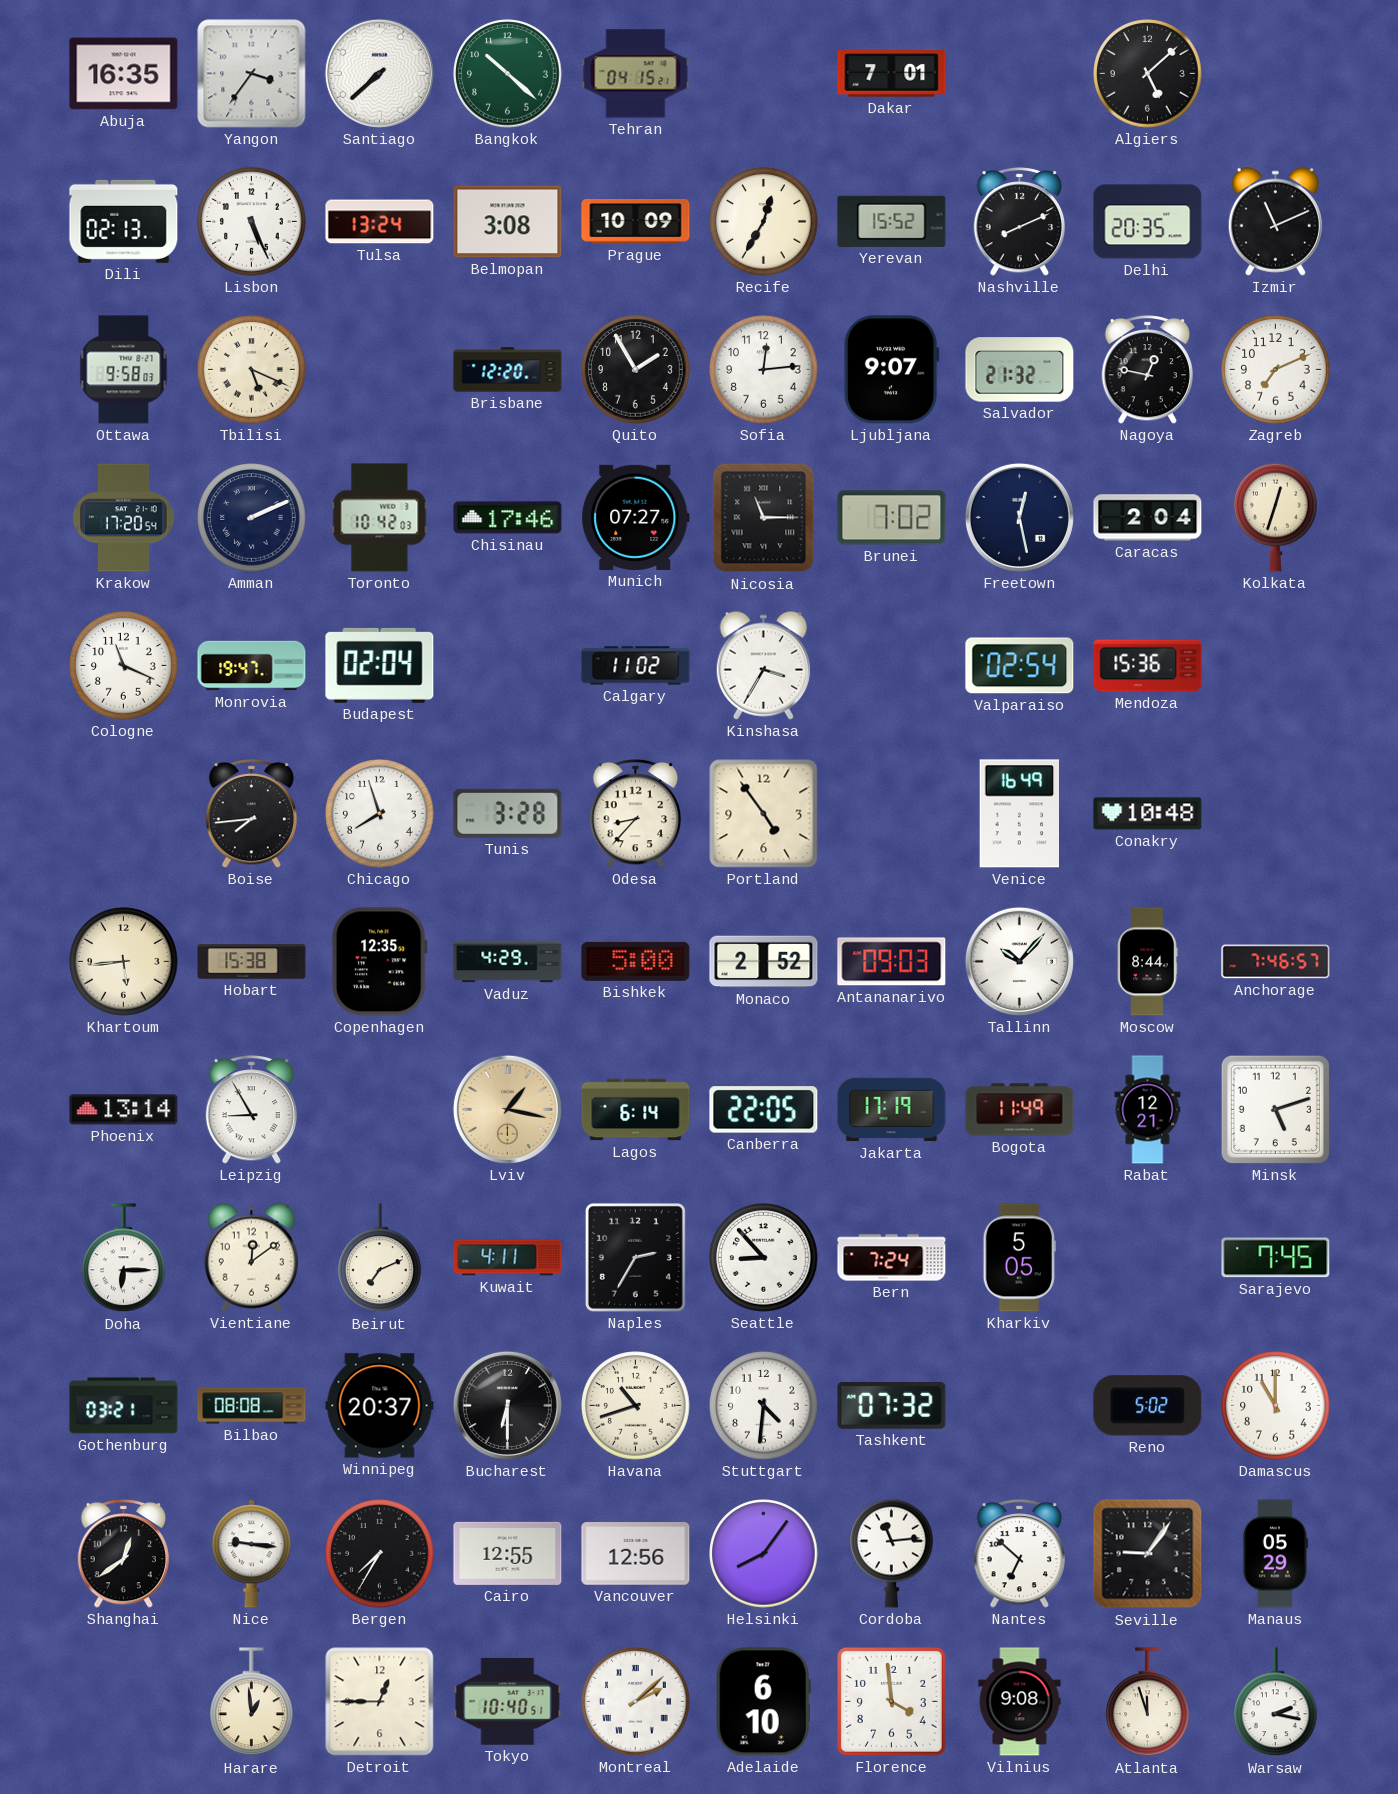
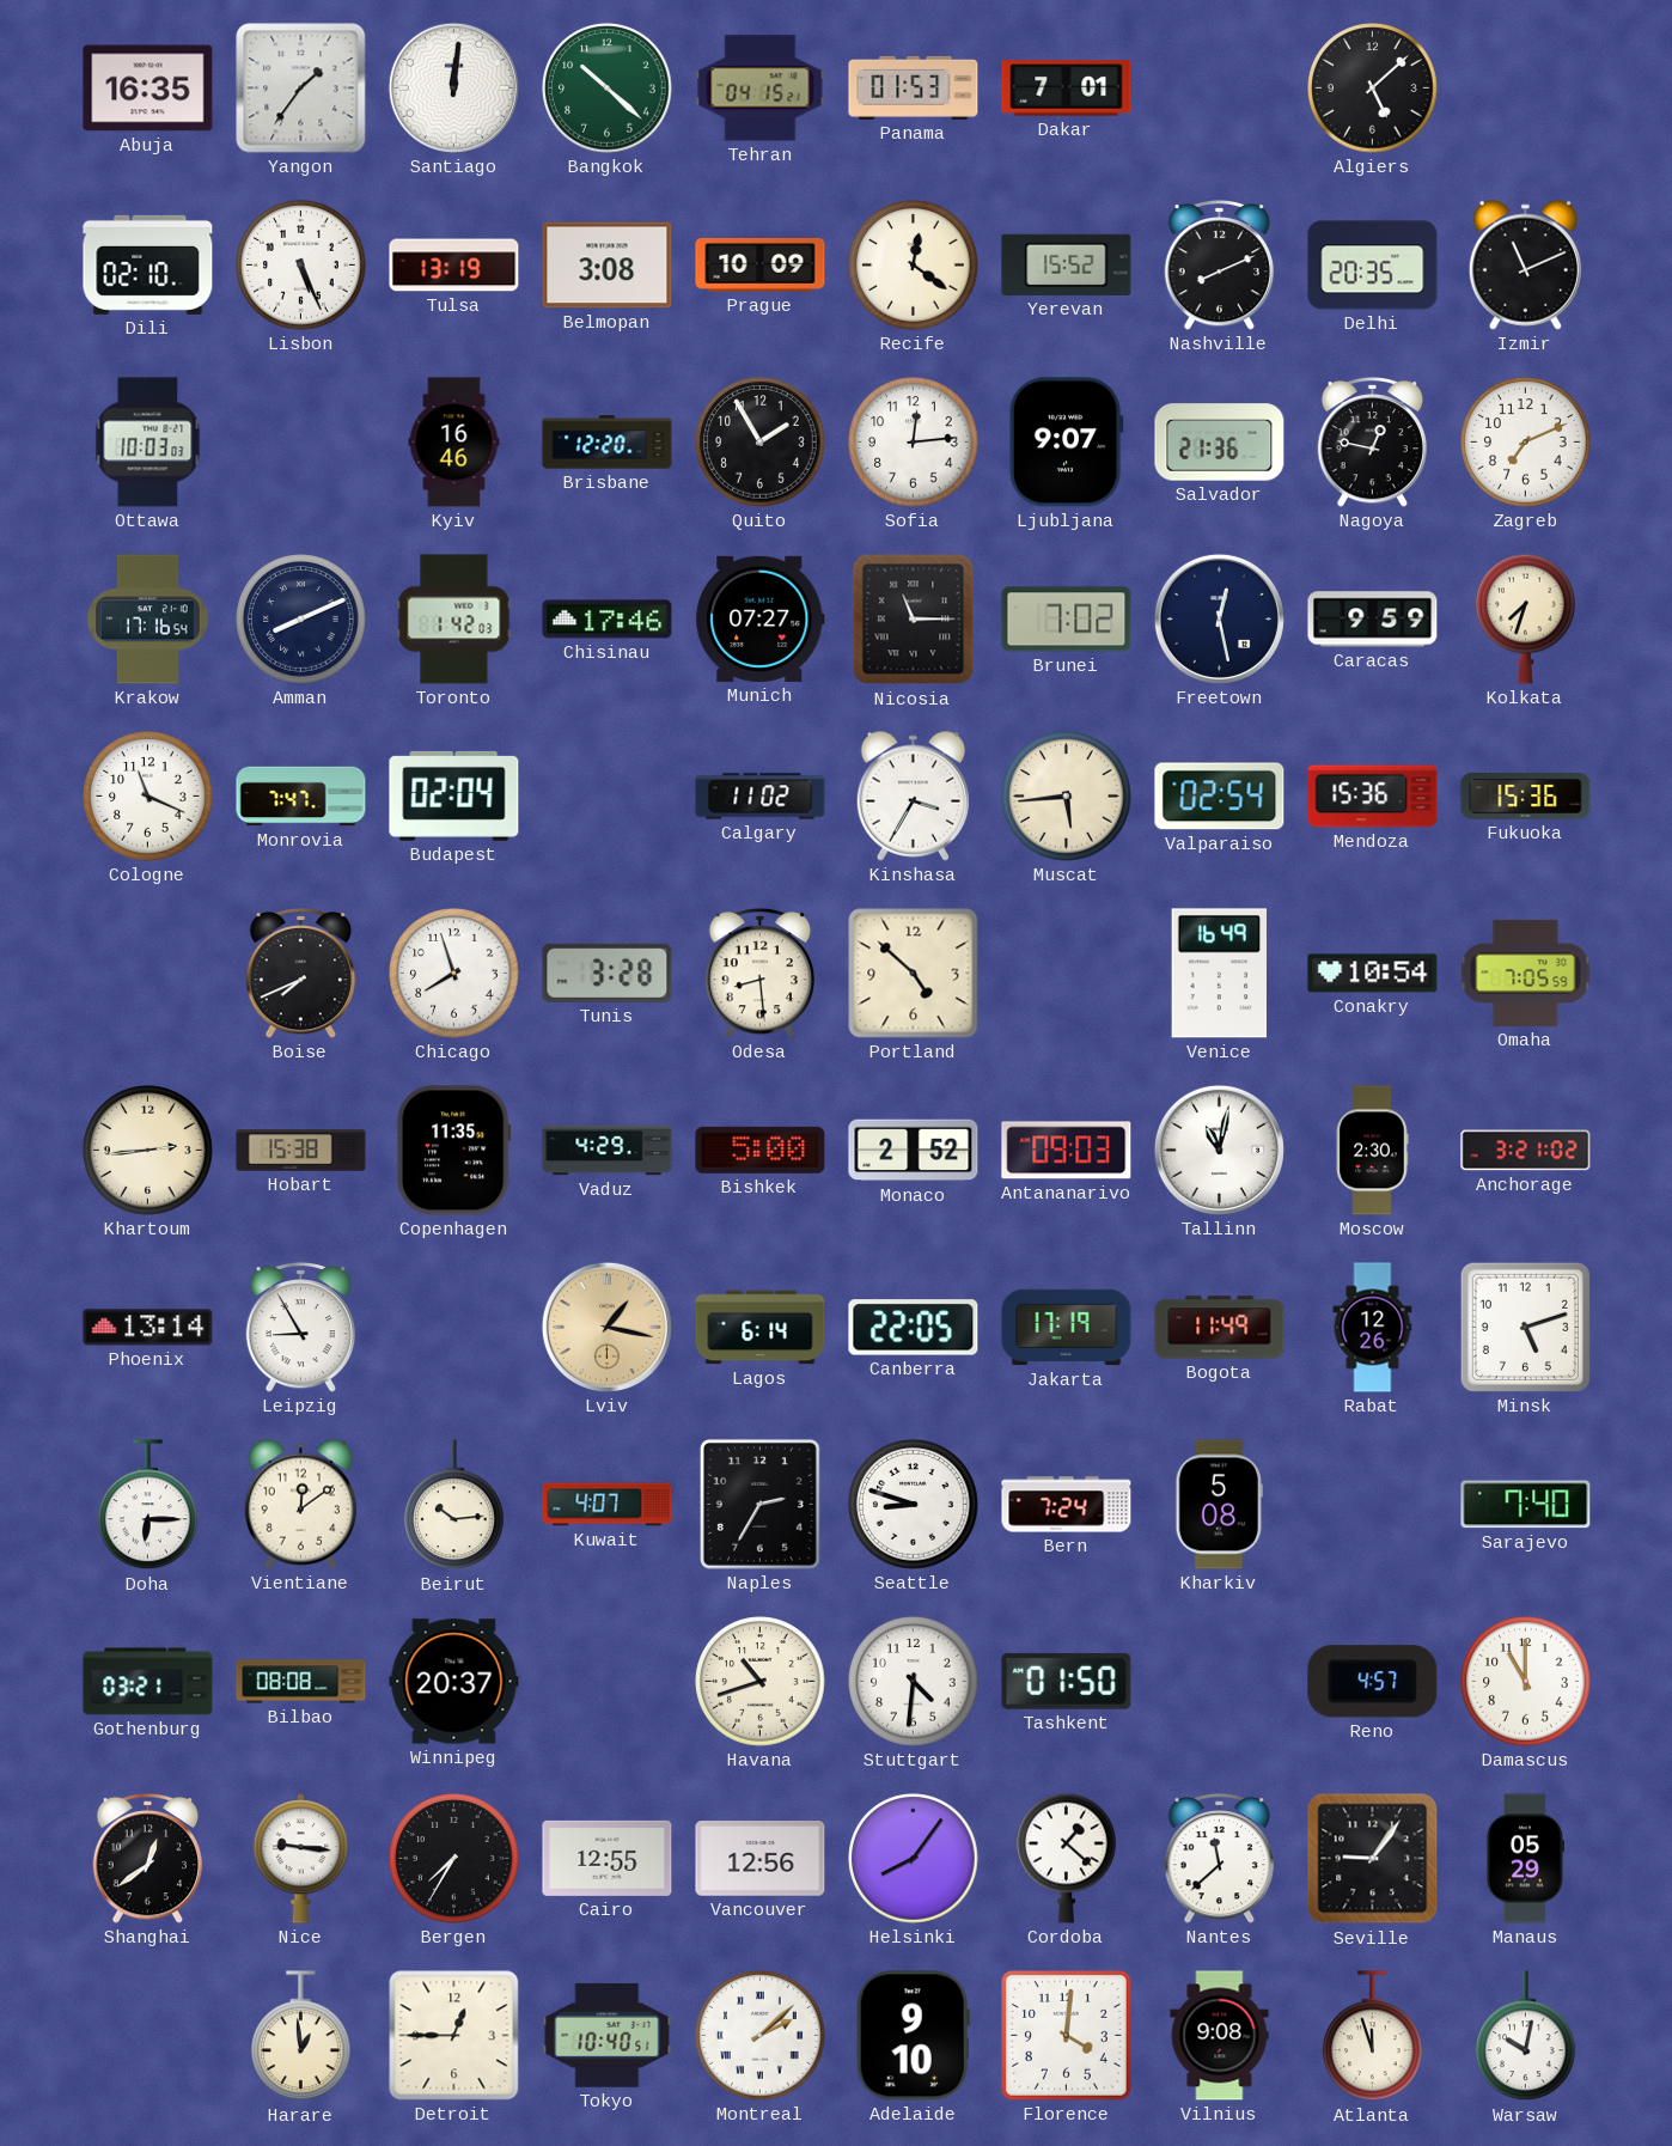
Yangon: 3:36 -> 1:36 (301, 89)
Santiago: 7:38 -> 12:01 (453, 87)
Panama: none -> 01:53 (914, 87)
Dili: 02:13 -> 02:10 (148, 264)
Tulsa: 13:24 -> 13:19 (454, 266)
Recife: 12:35 -> 12:21 (914, 266)
Ottawa: 9:58 -> 10:03 (148, 443)
Tbilisi: 5:19 -> none (252, 370)
Kyiv: none -> 16:46 (454, 443)
Salvador: 21:32 -> 21:36 (1220, 443)
Krakow: 17:20 -> 17:16 (147, 620)
Amman: 2:11 -> 8:11 (301, 620)
Toronto: 10:42 -> 1:42 (454, 620)
Caracas: 2:04 -> 9:59 (1373, 620)
Kolkata: 12:33 -> 7:33 (1526, 618)
Monrovia: 19:47 -> 7:47 (301, 797)
Muscat: none -> 5:44 (1067, 797)
Fukuoka: none -> 15:36 (1526, 797)
Boise: 7:44 -> 7:41 (301, 974)
Odesa: 8:37 -> 8:29 (761, 974)
Portland: 4:54 -> 4:52 (914, 974)
Conakry: 10:48 -> 10:54 (1373, 974)
Omaha: none -> 7:05 (1526, 973)
Khartoum: 5:44 -> 2:44 (148, 1151)
Copenhagen: 12:35 -> 11:35 (453, 1151)
Tallinn: 10:07 -> 11:02 (1219, 1150)
Moscow: 8:44 -> 2:30 (1372, 1151)
Anchorage: 7:46 -> 3:21 (1526, 1151)
Rabat: 12:21 -> 12:26 (1373, 1328)
Beirut: 7:11 -> 10:14 (454, 1505)
Kuwait: 4:11 -> 4:07 (608, 1505)
Seattle: 8:53 -> 8:48 (914, 1505)
Kharkiv: 5:05 -> 5:08 (1219, 1505)
Sarajevo: 7:45 -> 7:40 (1526, 1505)
Bucharest: 6:30 -> none (507, 1405)
Tashkent: 07:32 -> 01:50 (1067, 1682)
Reno: 5:02 -> 4:57 (1373, 1682)
Cordoba: 11:14 -> 1:22 (1067, 1858)
Nantes: 6:52 -> 11:38 (1220, 1859)
Adelaide: 6:10 -> 9:10 (913, 2036)
Florence: 3:59 -> 4:01 (1066, 2035)
Warsaw: 2:17 -> 10:02 (1526, 2036)
